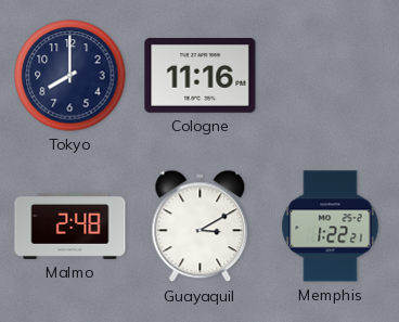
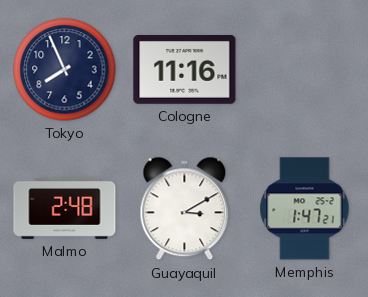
Tokyo: 8:00 -> 7:56 (65, 70)
Memphis: 1:22 -> 1:47 (305, 209)
